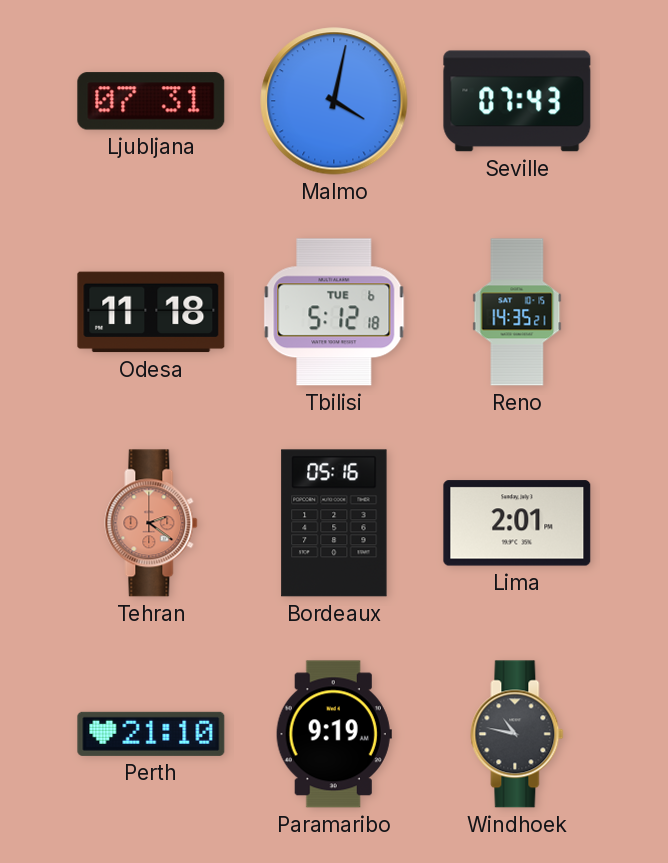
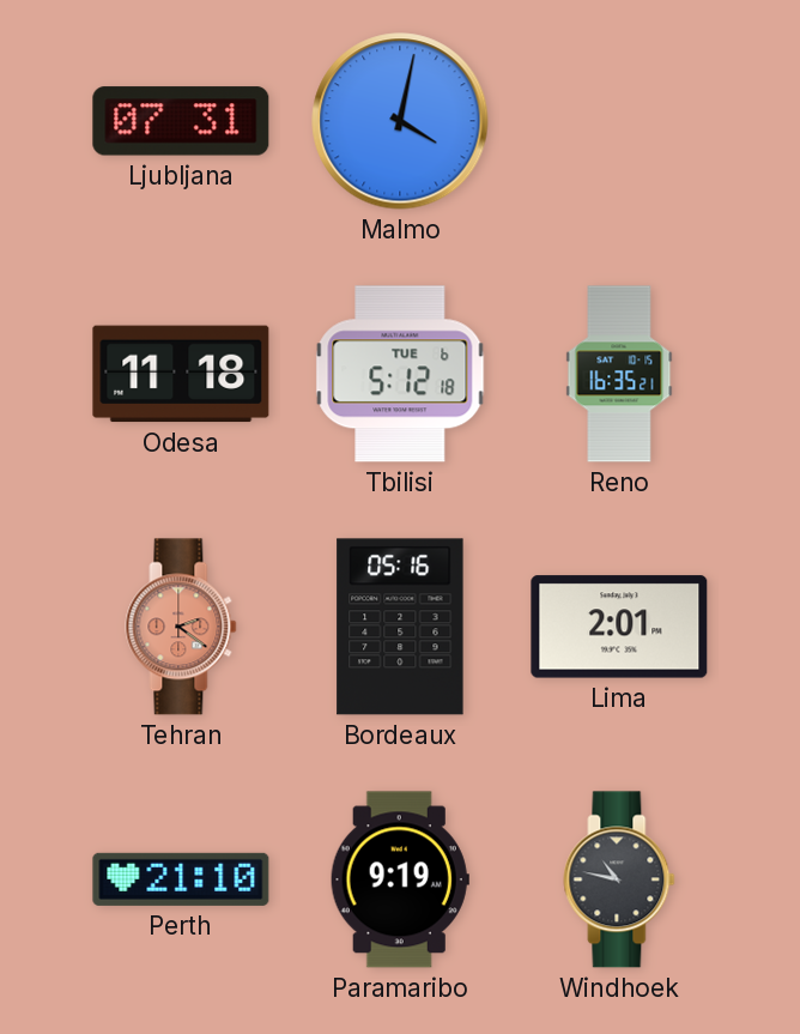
Seville: 07:43 -> none (517, 101)
Reno: 14:35 -> 16:35 (619, 374)
